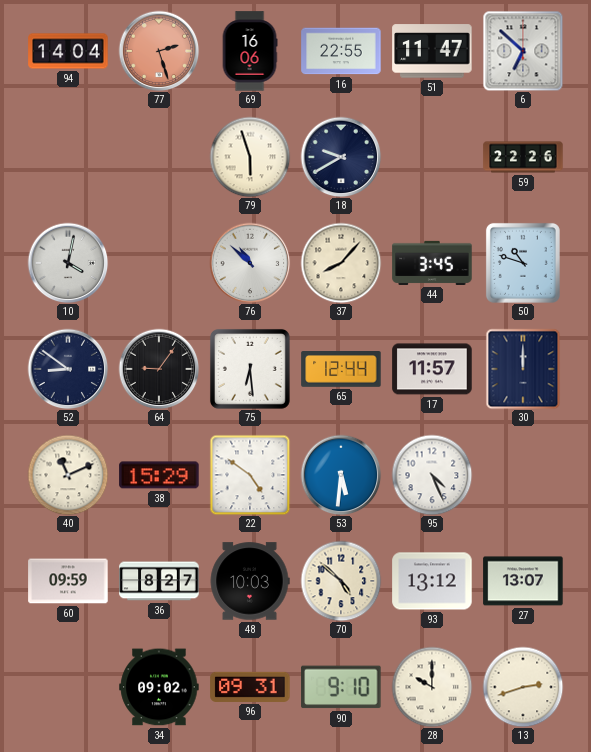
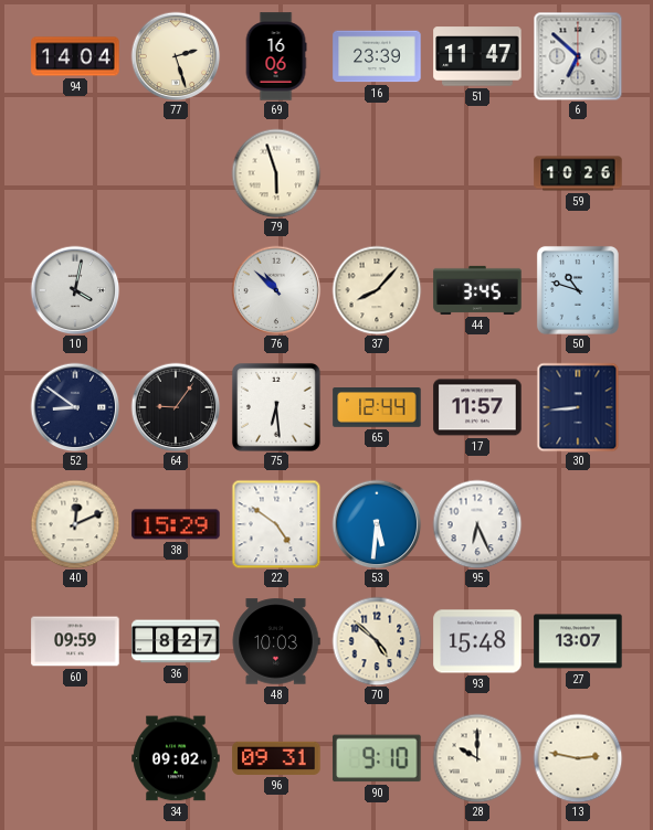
77 dial: salmon -> cream (176, 56)
16: 22:55 -> 23:39 (377, 56)
18: 9:40 -> none (341, 157)
59: 22:26 -> 10:26 (578, 173)
30: 12:00 -> 8:44 (578, 407)
40: 11:11 -> 12:11 (75, 524)
95: 4:26 -> 6:26 (477, 524)
93: 13:12 -> 15:48 (477, 641)
13: 2:42 -> 2:47 (578, 758)
